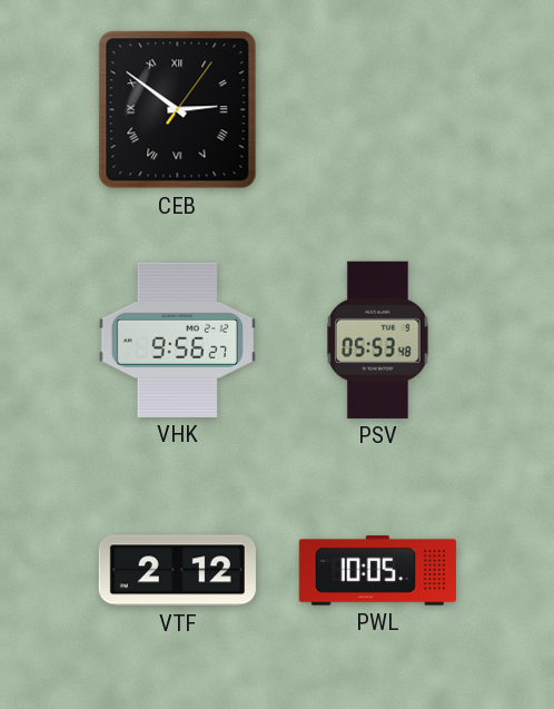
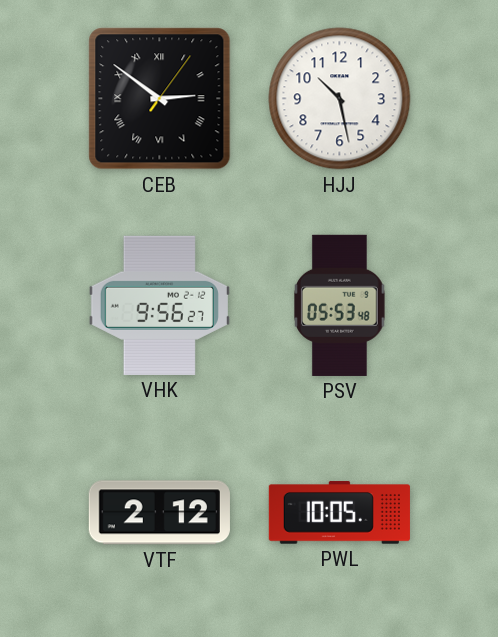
HJJ: none -> 10:28 (340, 99)
